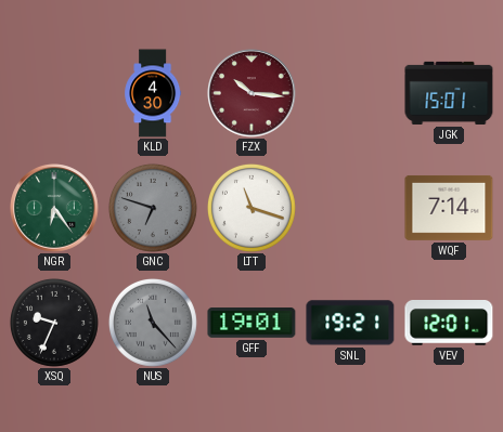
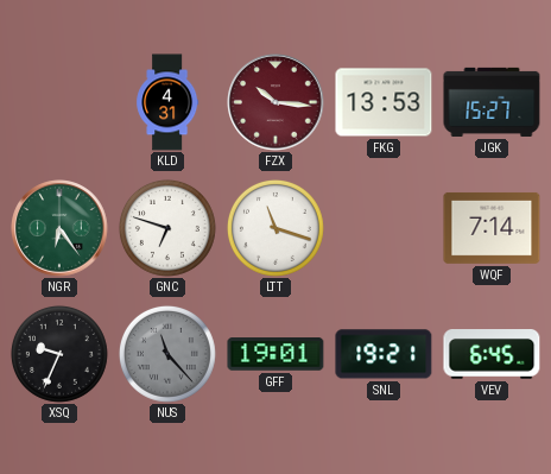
KLD: 4:30 -> 4:31 (167, 102)
FKG: none -> 13:53 (384, 102)
JGK: 15:01 -> 15:27 (492, 102)
GNC dial: grey -> white (167, 228)
VEV: 12:01 -> 6:45 (492, 355)
